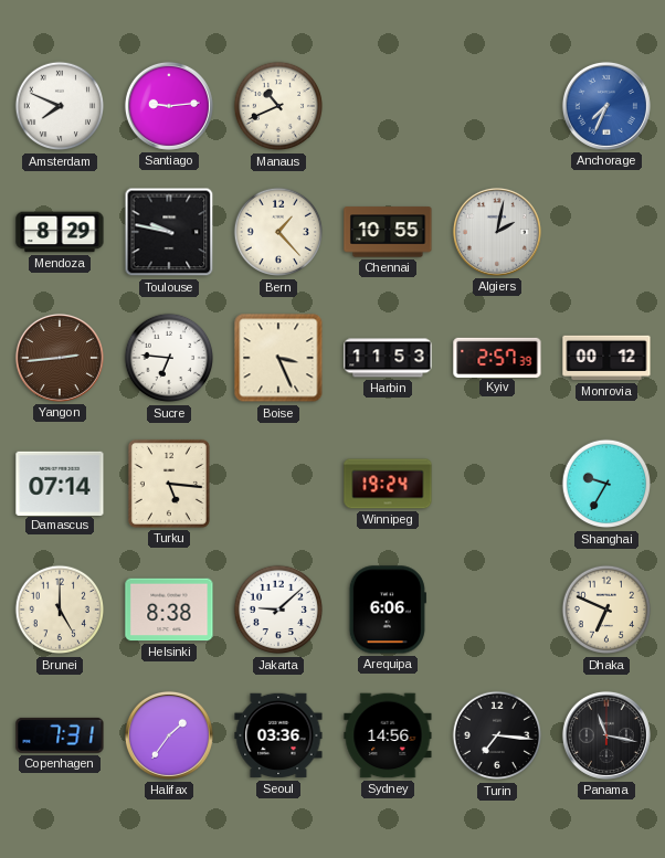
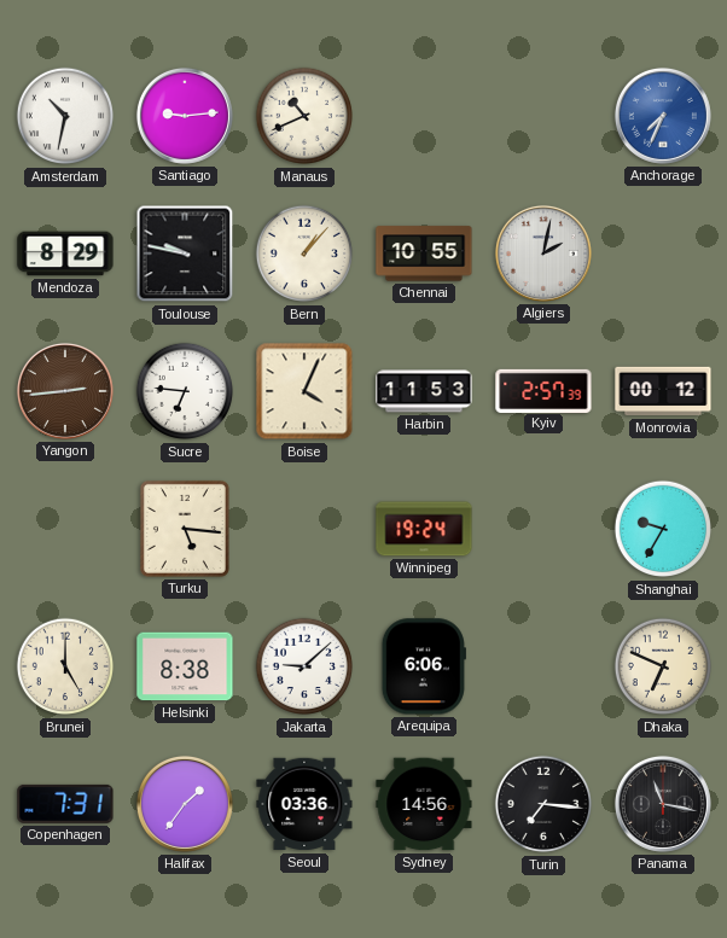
Amsterdam: 7:49 -> 10:32 (65, 116)
Bern: 1:23 -> 1:07 (304, 254)
Boise: 3:26 -> 4:04 (304, 391)
Damascus: 07:14 -> none (60, 483)
